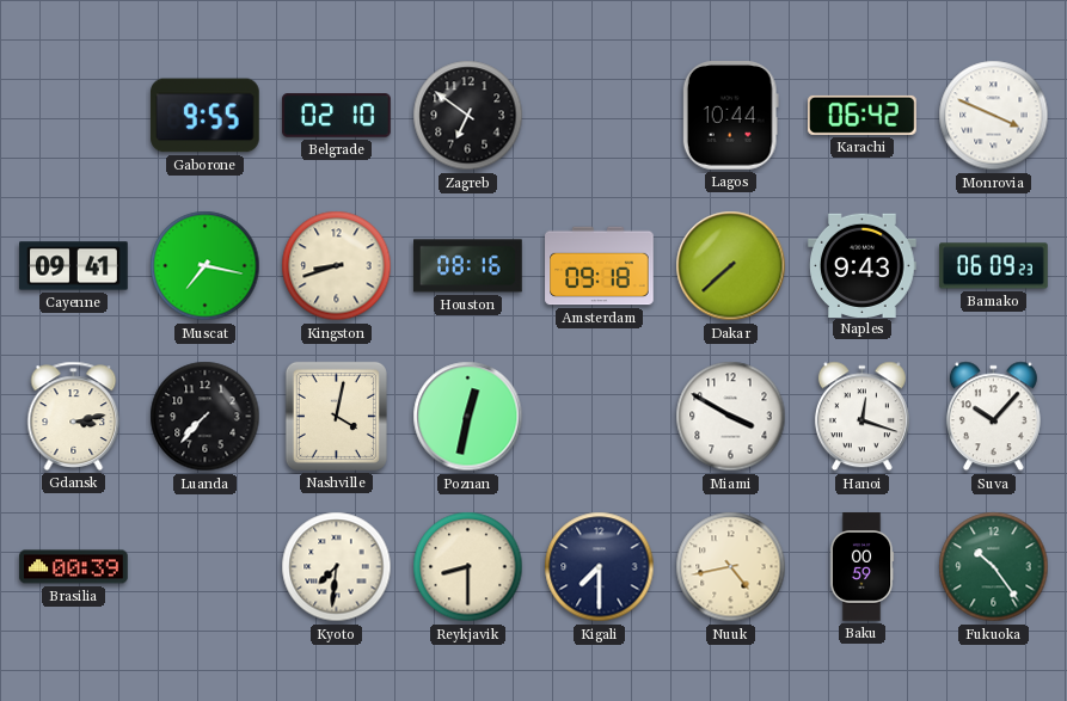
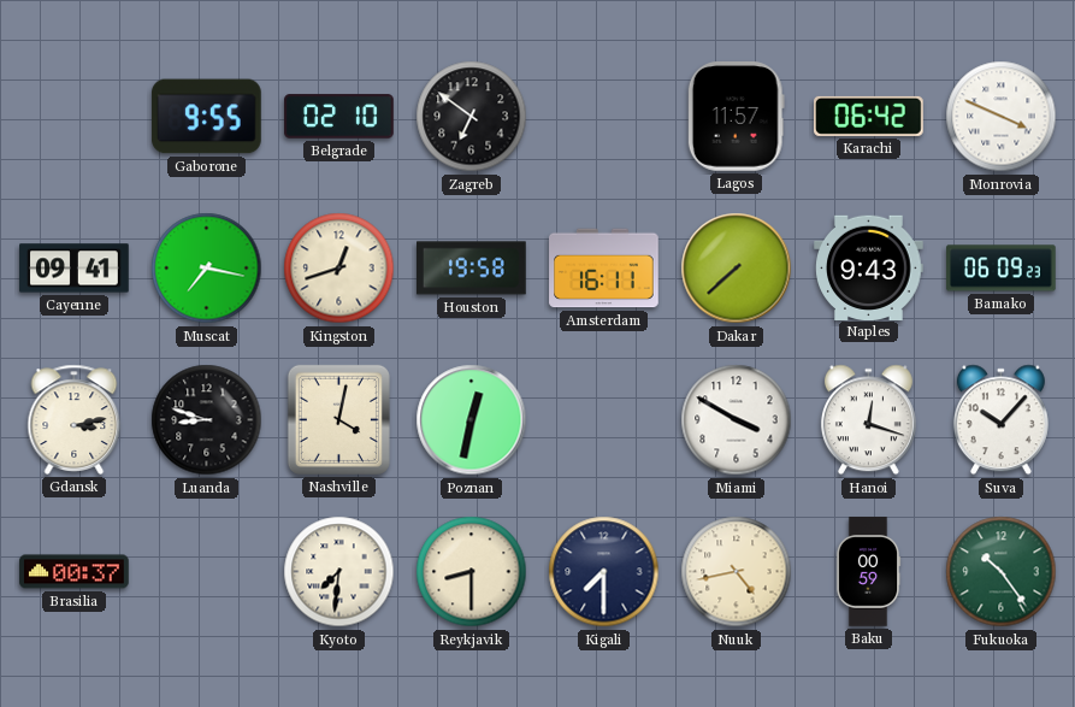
Lagos: 10:44 -> 11:57 (736, 117)
Kingston: 8:42 -> 12:42 (339, 269)
Houston: 08:16 -> 19:58 (472, 269)
Amsterdam: 09:18 -> 16:11 (604, 269)
Luanda: 7:37 -> 8:48 (207, 420)
Brasilia: 00:39 -> 00:37 (75, 572)
